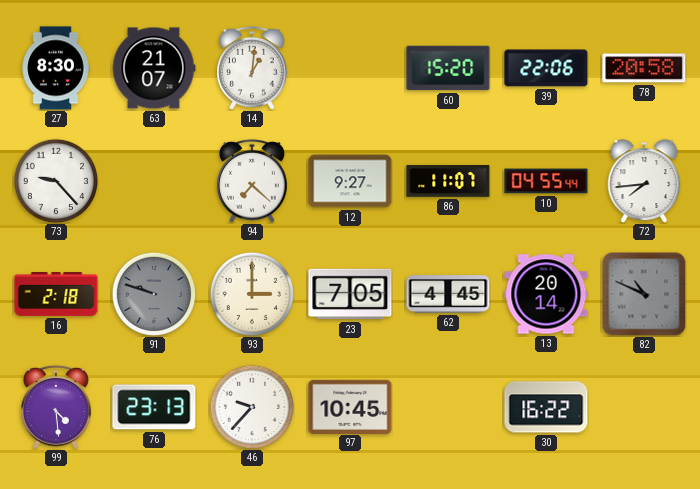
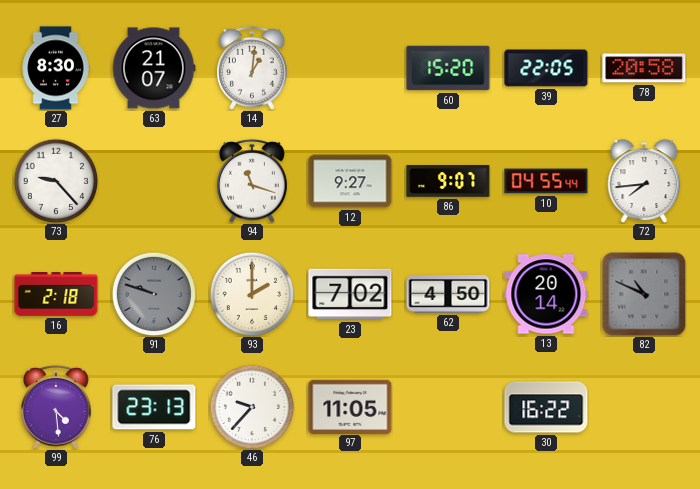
39: 22:06 -> 22:05 (546, 68)
94: 7:22 -> 11:18 (253, 181)
86: 11:07 -> 9:07 (448, 182)
93: 3:00 -> 2:00 (251, 293)
23: 7:05 -> 7:02 (350, 294)
62: 4:45 -> 4:50 (448, 294)
97: 10:45 -> 11:05 (350, 406)
